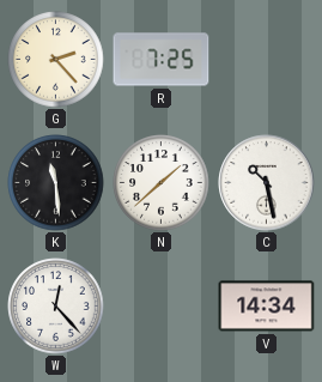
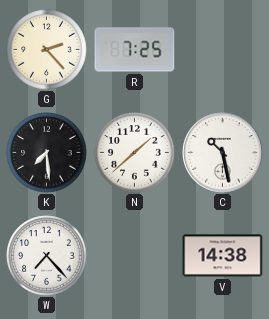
K: 11:29 -> 7:29 (47, 153)
W: 12:23 -> 7:23 (47, 256)
V: 14:34 -> 14:38 (223, 256)
